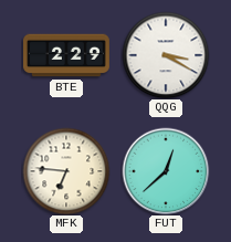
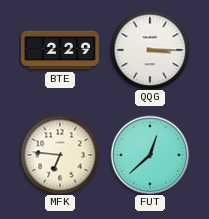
QQG: 3:20 -> 3:15 (150, 50)
